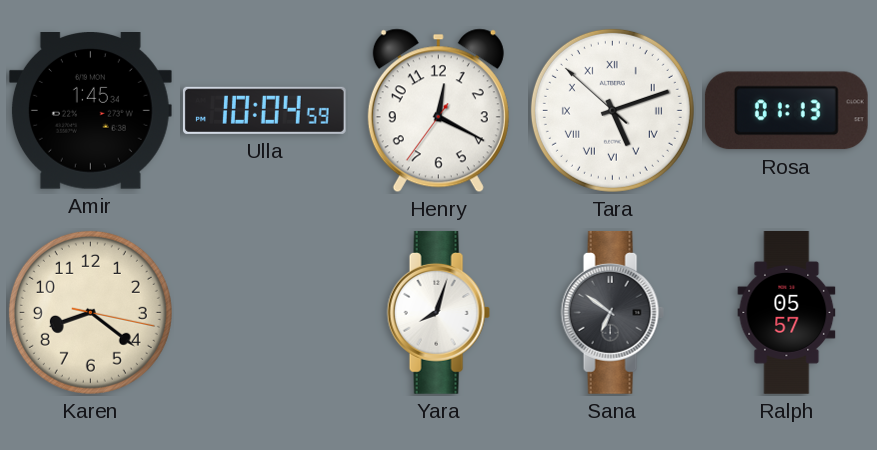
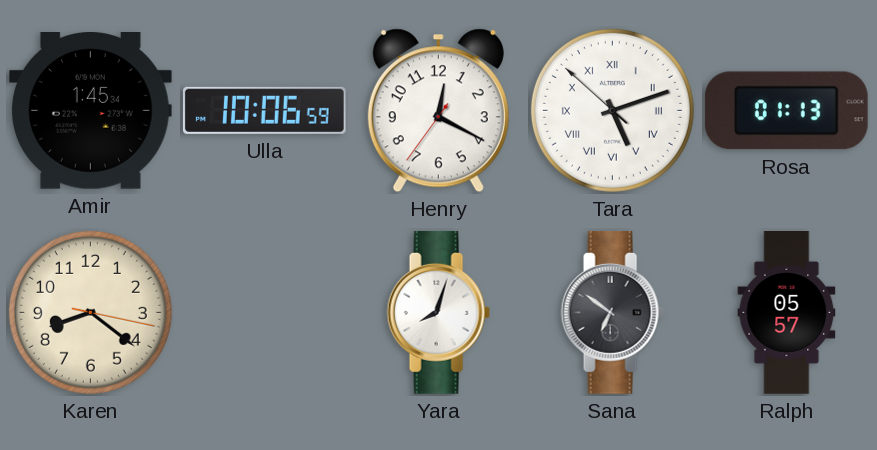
Ulla: 10:04 -> 10:06 (264, 110)
